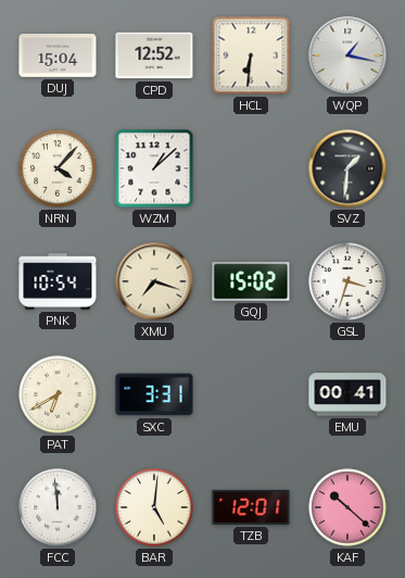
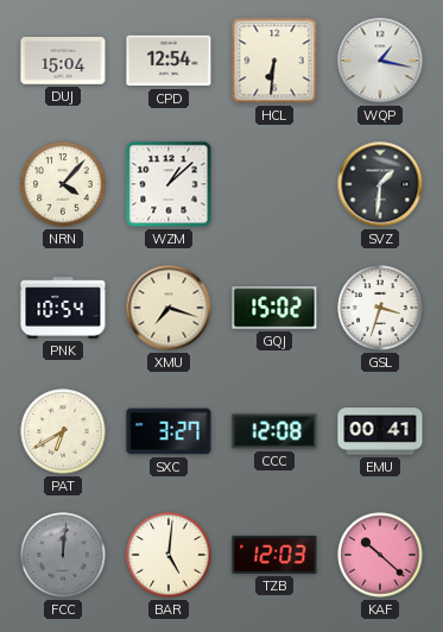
CPD: 12:52 -> 12:54 (169, 61)
SXC: 3:31 -> 3:27 (169, 431)
CCC: none -> 12:08 (274, 431)
FCC: 11:59 -> 12:01 (63, 555)
FCC dial: white -> grey (63, 555)
TZB: 12:01 -> 12:03 (274, 555)
